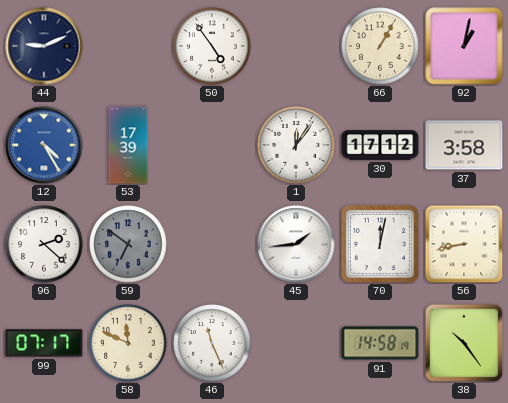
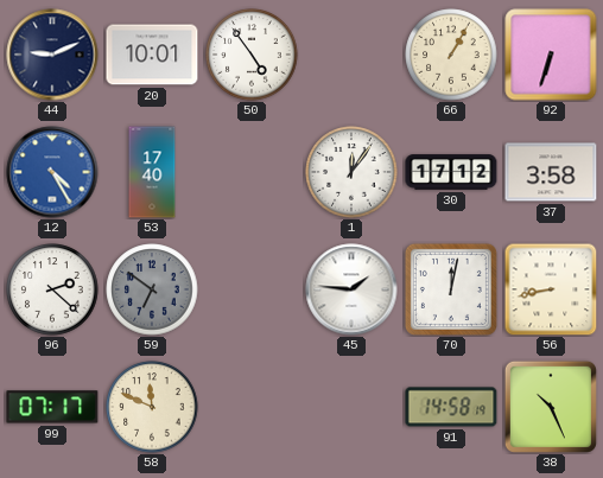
20: none -> 10:01 (152, 55)
92: 1:02 -> 6:33 (551, 55)
53: 17:39 -> 17:40 (152, 172)
45: 1:44 -> 1:46 (351, 289)
46: 11:26 -> none (212, 343)
38: 10:24 -> 10:26 (551, 407)
